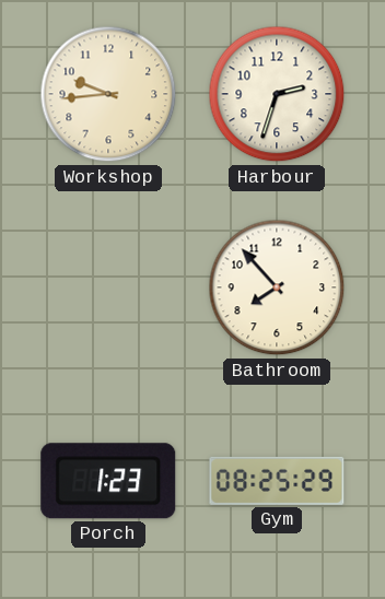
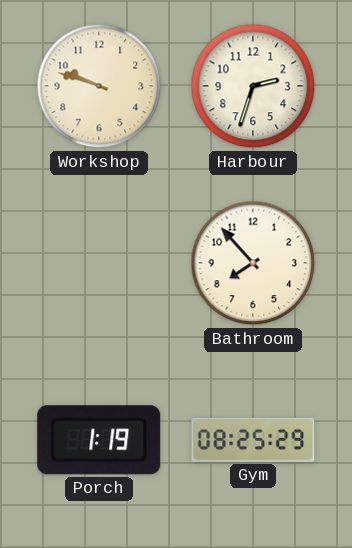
Workshop: 9:44 -> 9:48 (99, 86)
Porch: 1:23 -> 1:19 (99, 440)
